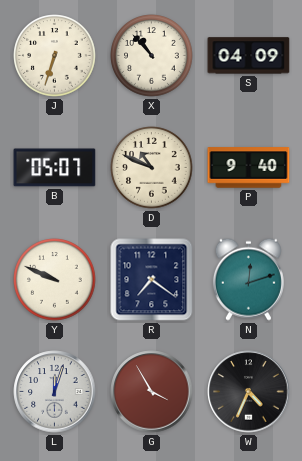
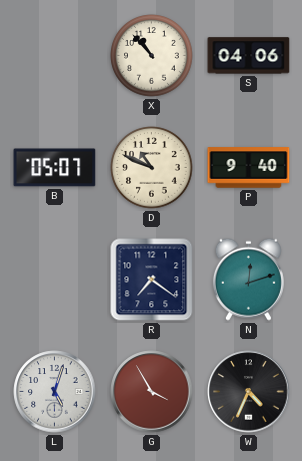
J: 6:33 -> none (55, 56)
S: 04:09 -> 04:06 (249, 56)
Y: 9:49 -> none (55, 280)
L: 12:03 -> 5:03 (55, 392)
